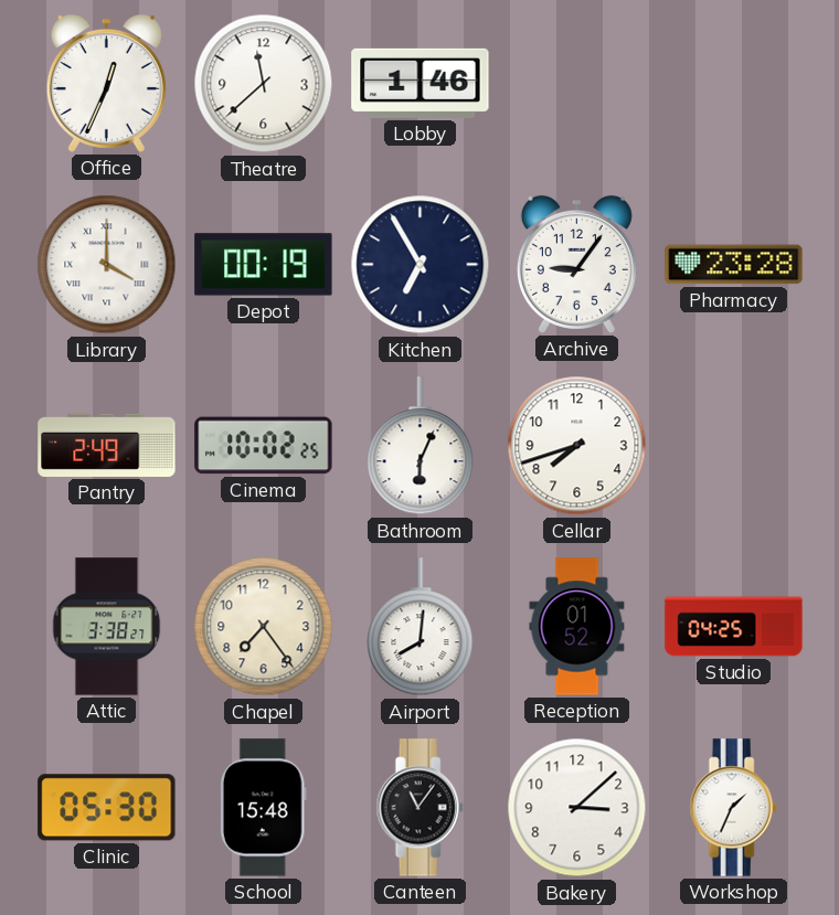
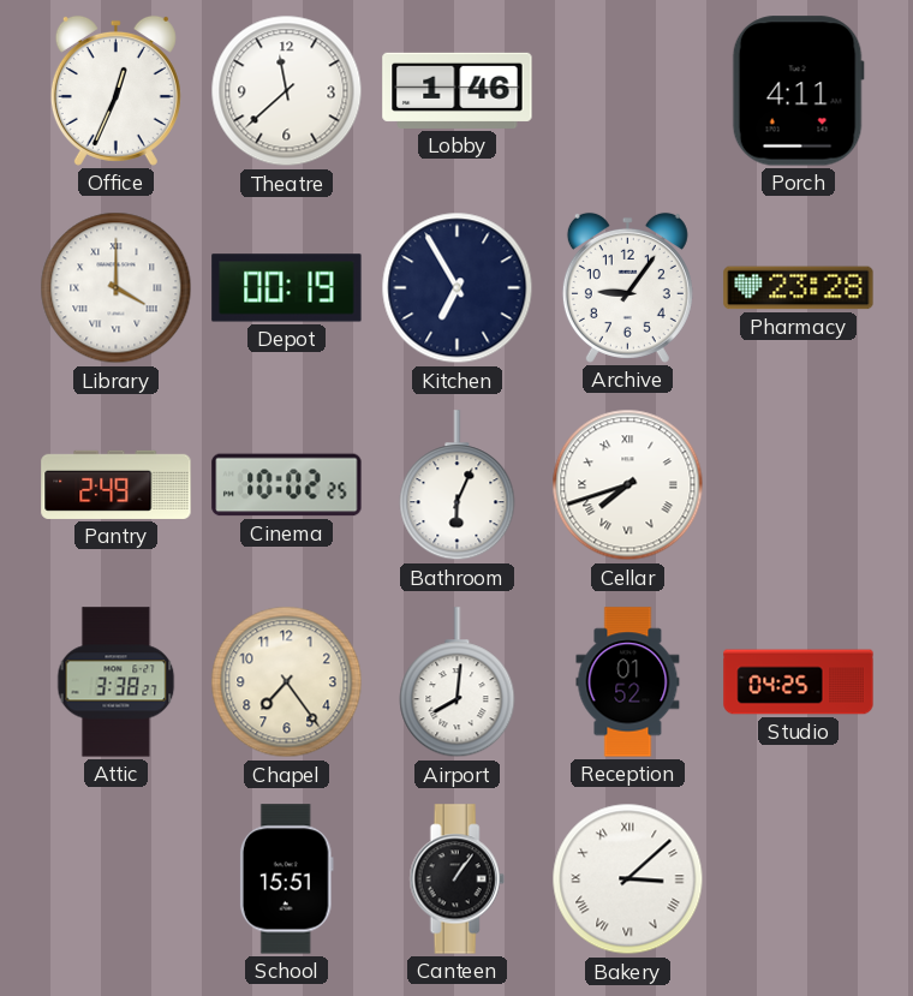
Porch: none -> 4:11 (798, 91)
Cellar numerals: Arabic -> Roman (628, 485)
Clinic: 05:30 -> none (107, 808)
School: 15:48 -> 15:51 (286, 879)
Canteen: 11:06 -> 1:06 (456, 879)
Bakery numerals: Arabic -> Roman (628, 879)
Workshop: 1:34 -> none (733, 808)
